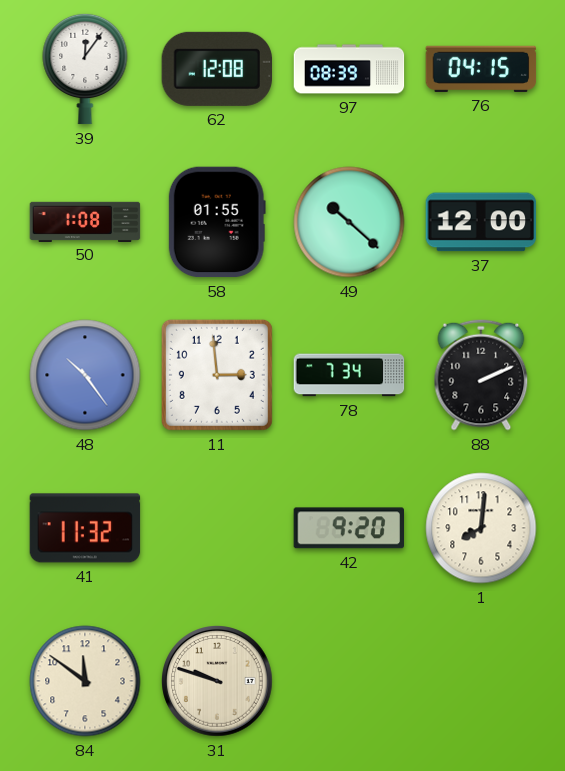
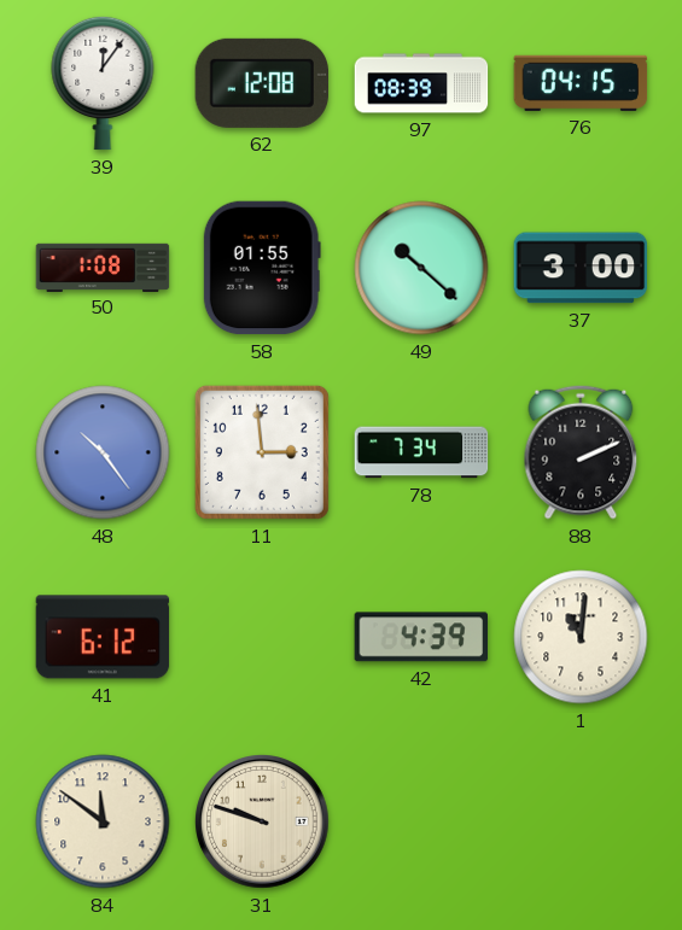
37: 12:00 -> 3:00 (581, 268)
41: 11:32 -> 6:12 (103, 637)
42: 9:20 -> 4:39 (420, 637)
1: 8:01 -> 11:01 (581, 637)
